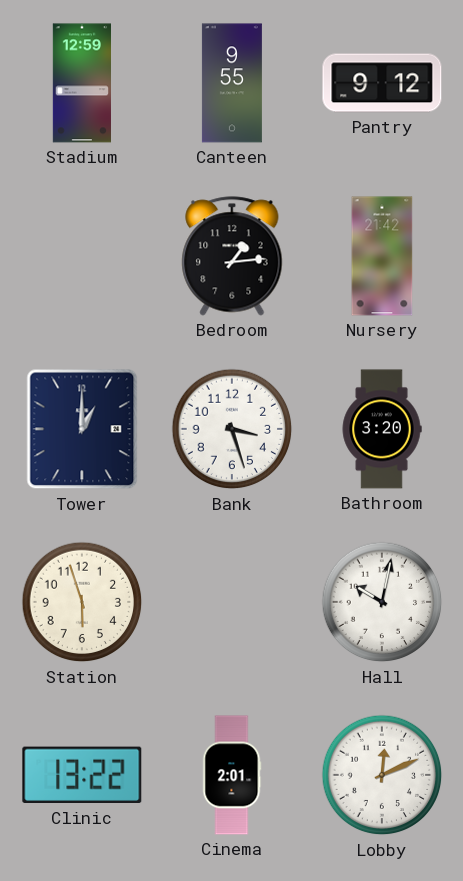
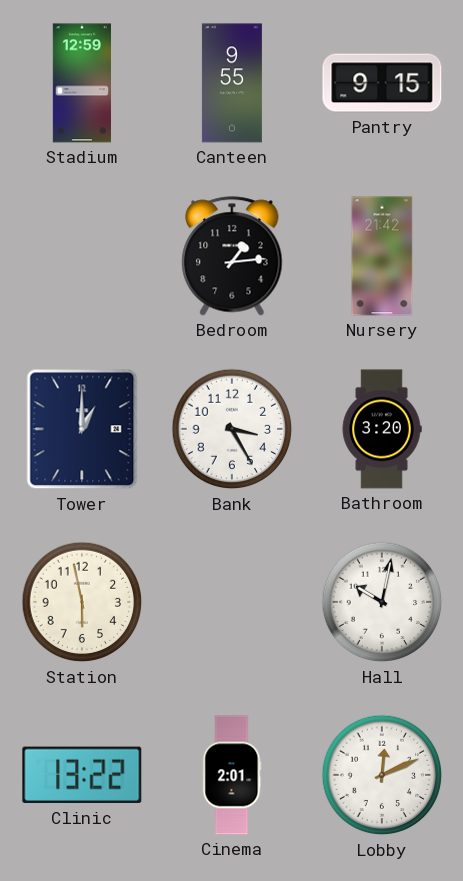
Pantry: 9:12 -> 9:15 (382, 83)
Bank: 3:27 -> 3:25 (232, 429)
Station: 5:57 -> 5:58 (82, 602)
